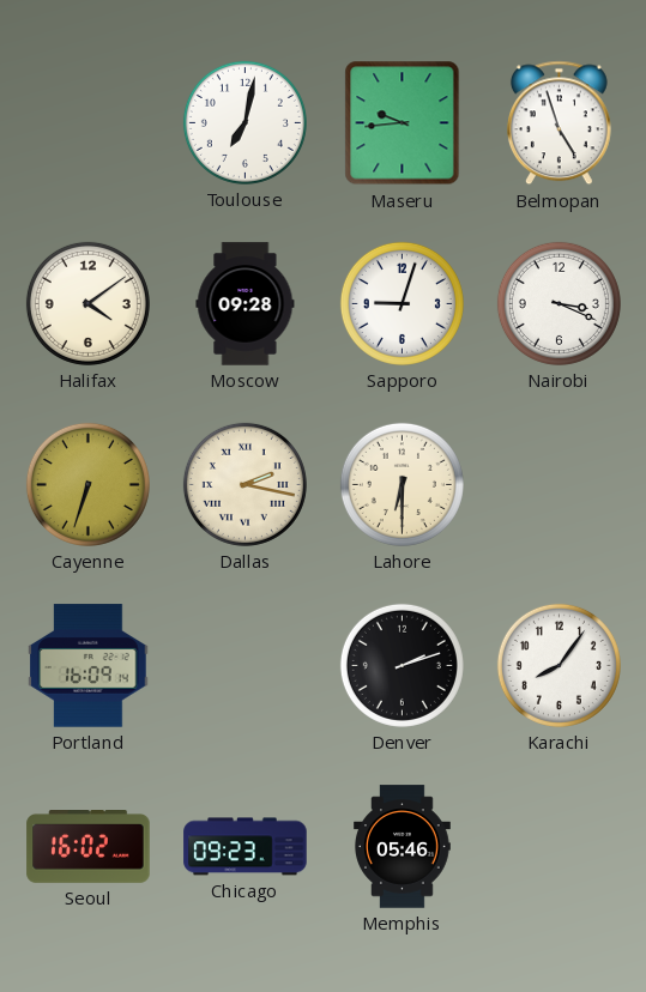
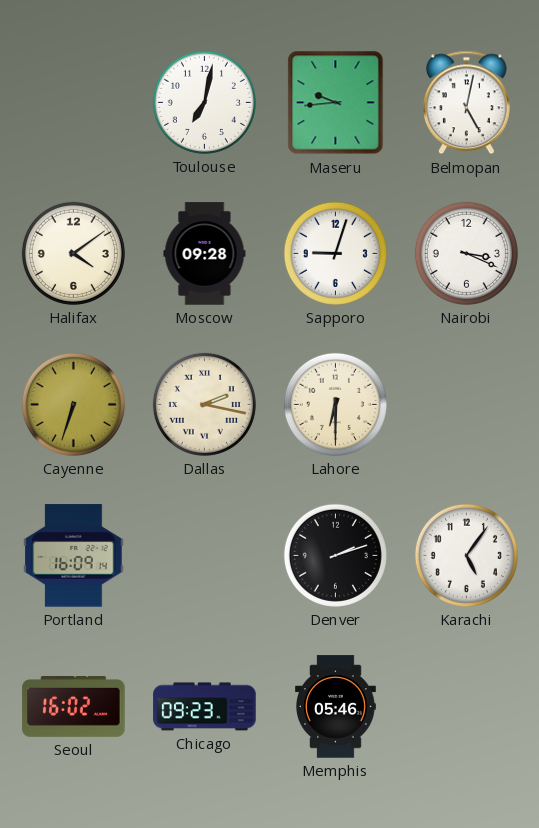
Belmopan: 4:57 -> 5:02 (466, 103)
Karachi: 8:06 -> 5:06 (466, 555)
